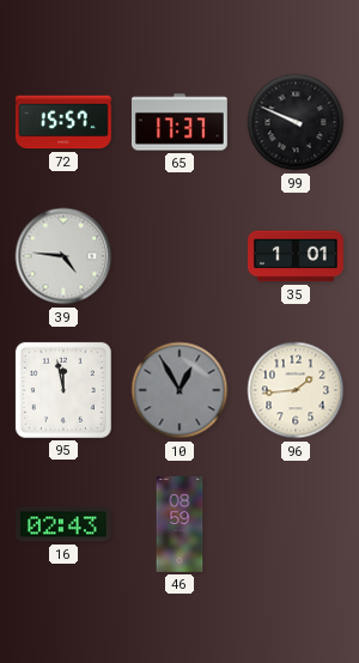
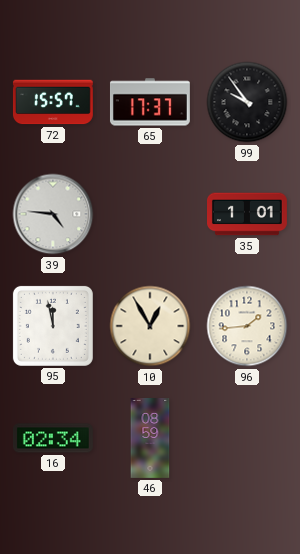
99: 9:49 -> 9:54 (247, 102)
10 dial: grey -> cream (150, 326)
16: 02:43 -> 02:34 (53, 438)
